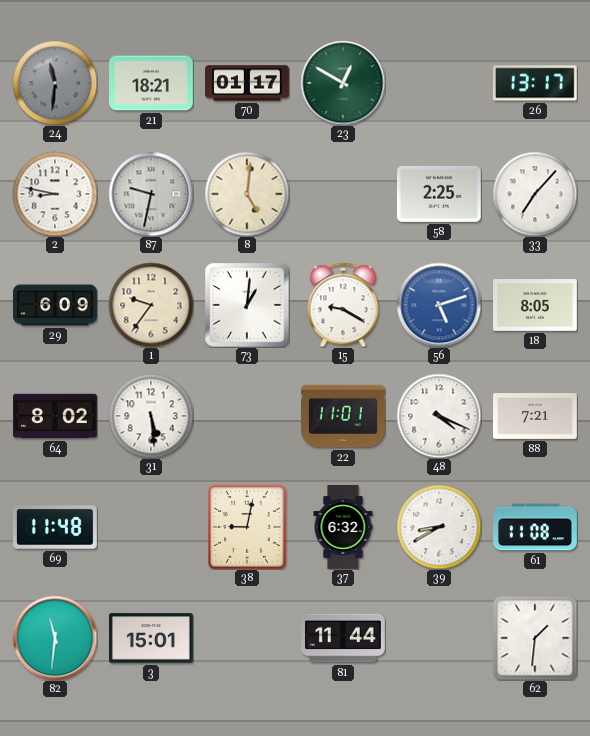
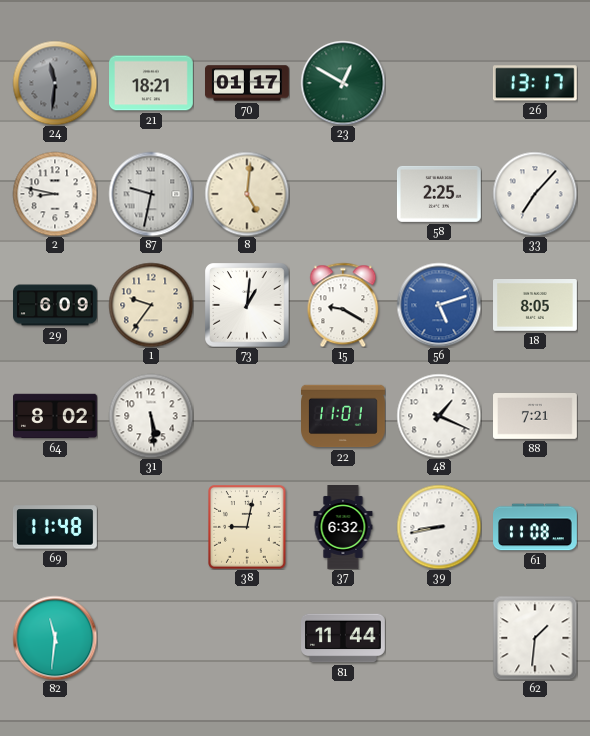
48: 4:19 -> 1:19 (439, 416)
39: 8:40 -> 8:43 (439, 527)
3: 15:01 -> none (151, 638)
